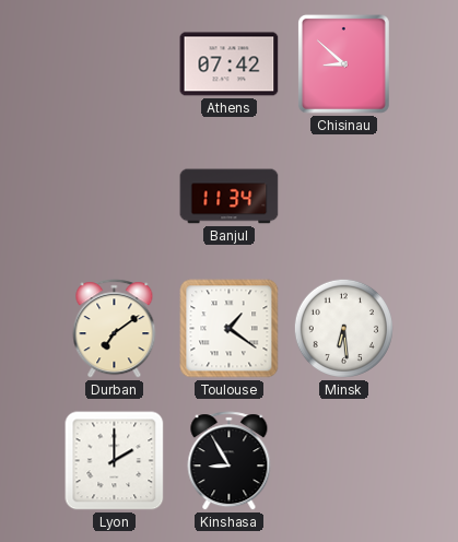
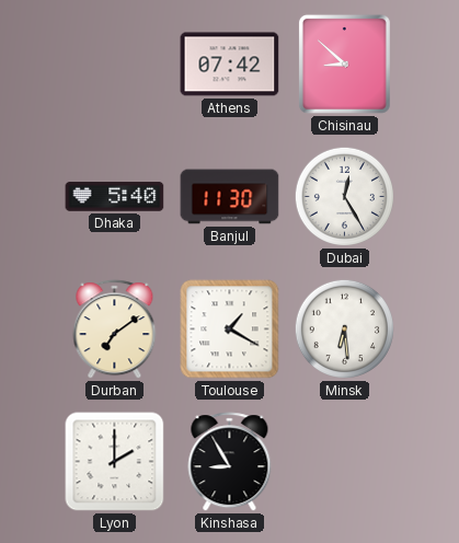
Dhaka: none -> 5:40 (115, 197)
Banjul: 11:34 -> 11:30 (230, 197)
Dubai: none -> 12:25 (344, 196)
Toulouse: 1:21 -> 1:20 (230, 330)
